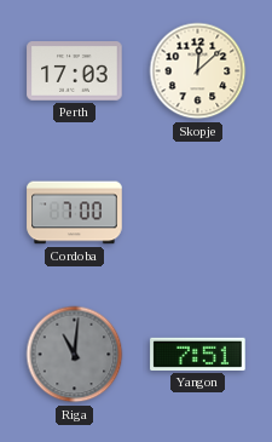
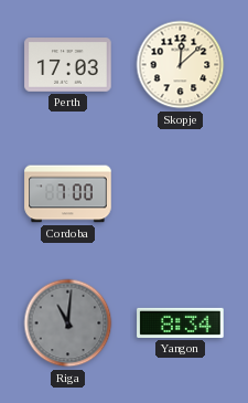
Yangon: 7:51 -> 8:34 (181, 322)
